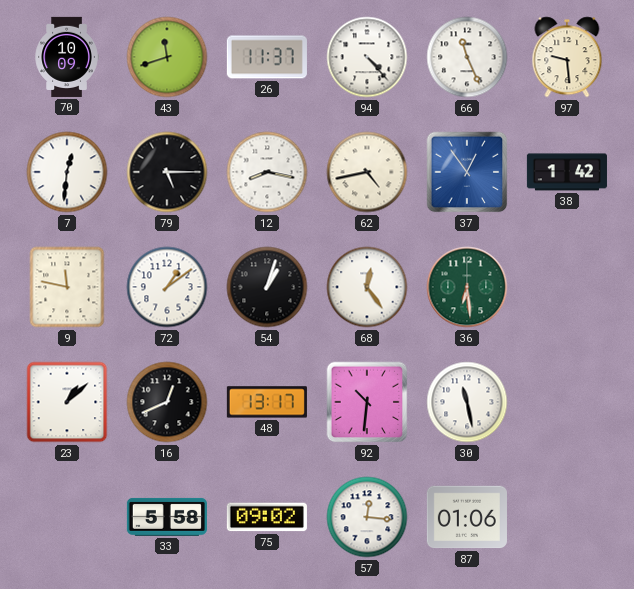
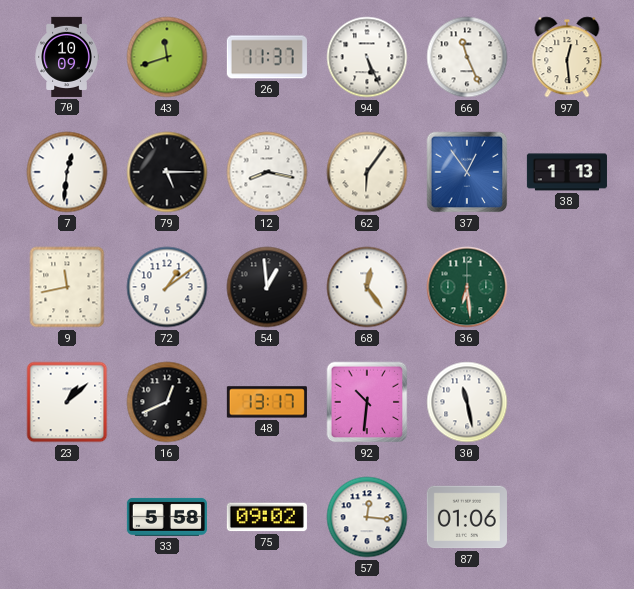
94: 4:23 -> 5:26 (367, 57)
97: 9:29 -> 12:29 (567, 57)
62: 4:43 -> 6:06 (367, 172)
38: 1:42 -> 1:13 (567, 172)
9: 11:47 -> 11:43 (67, 287)
54: 1:03 -> 12:59 (267, 287)
